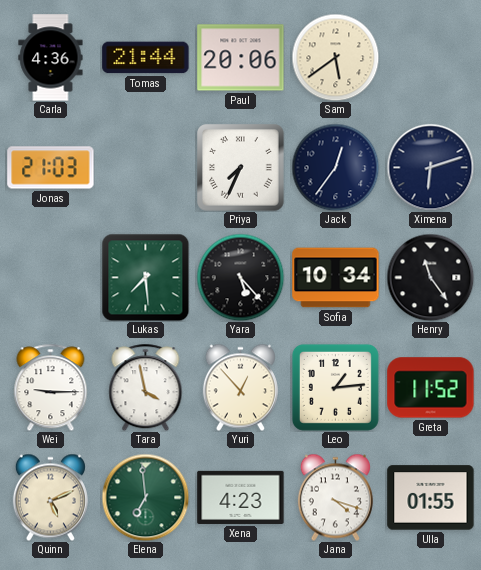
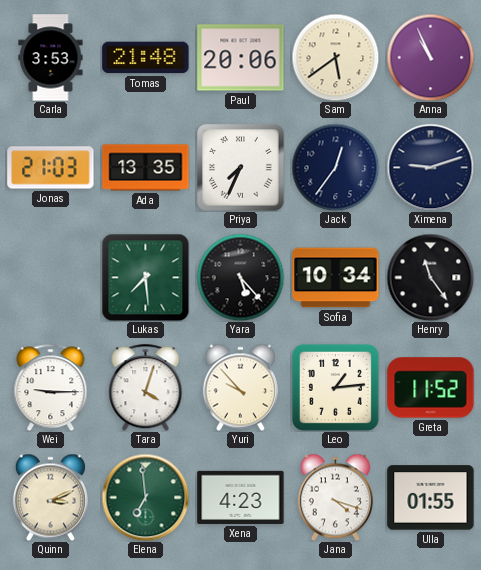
Carla: 4:36 -> 3:53 (51, 58)
Tomas: 21:44 -> 21:48 (146, 58)
Anna: none -> 10:56 (430, 57)
Ada: none -> 13:35 (146, 168)
Ximena: 6:12 -> 9:12 (430, 167)
Tara: 3:58 -> 4:03 (146, 387)
Yuri: 12:53 -> 9:53 (240, 387)
Quinn: 5:11 -> 3:11 (50, 497)
